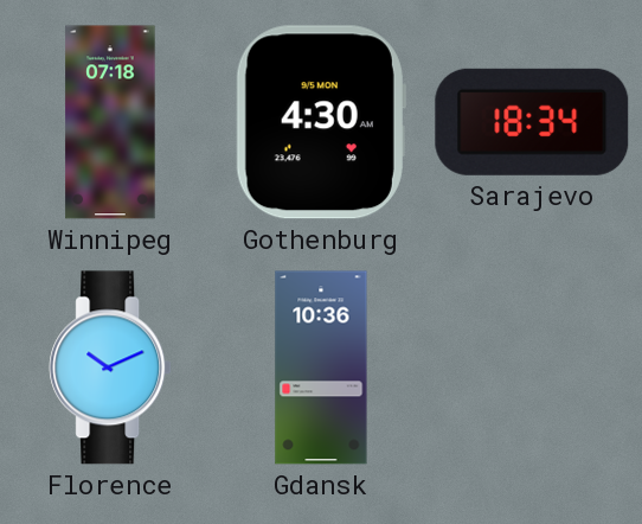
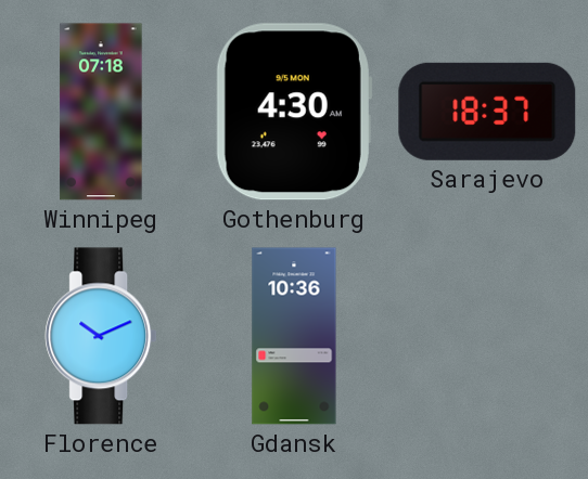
Sarajevo: 18:34 -> 18:37 (487, 112)
